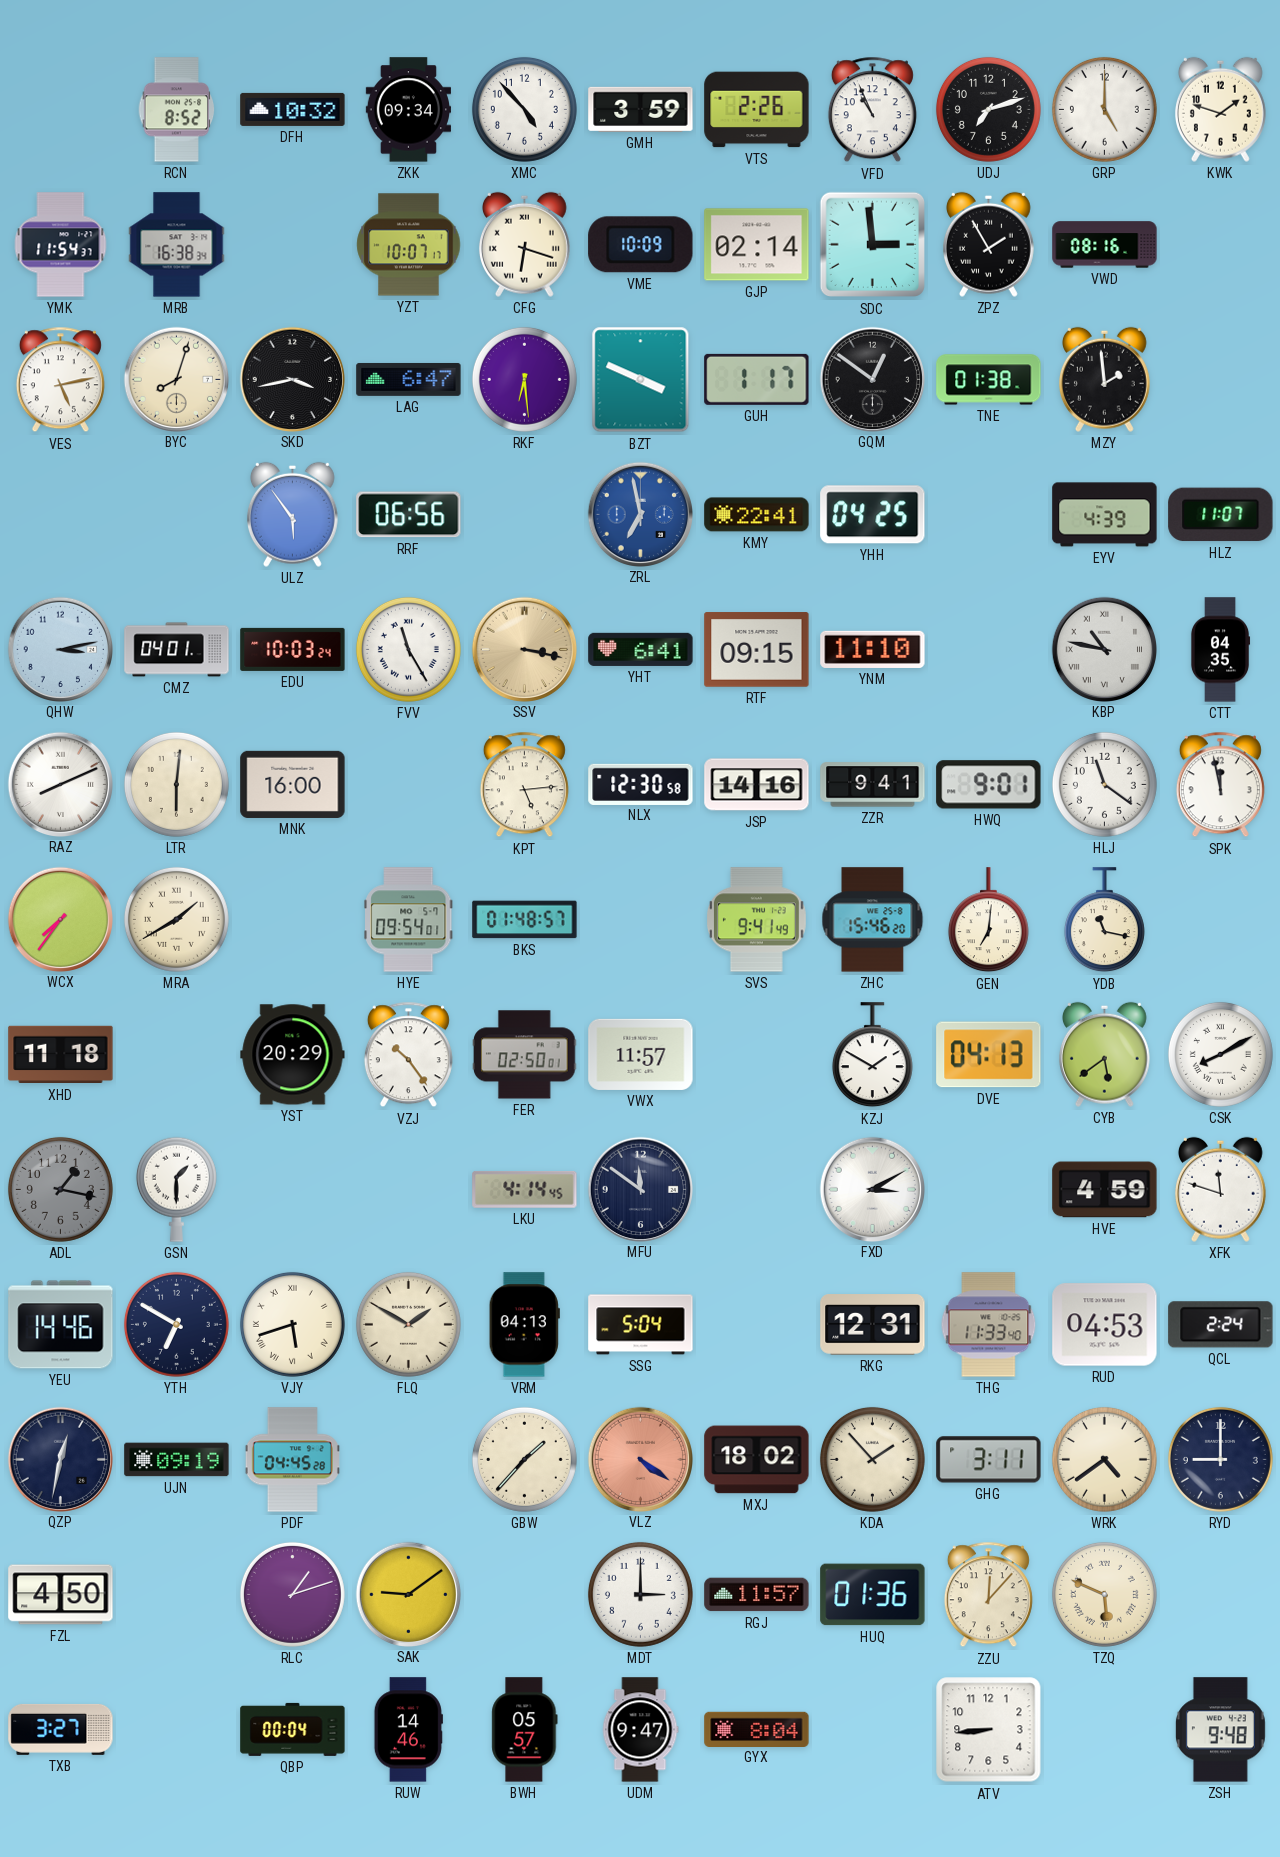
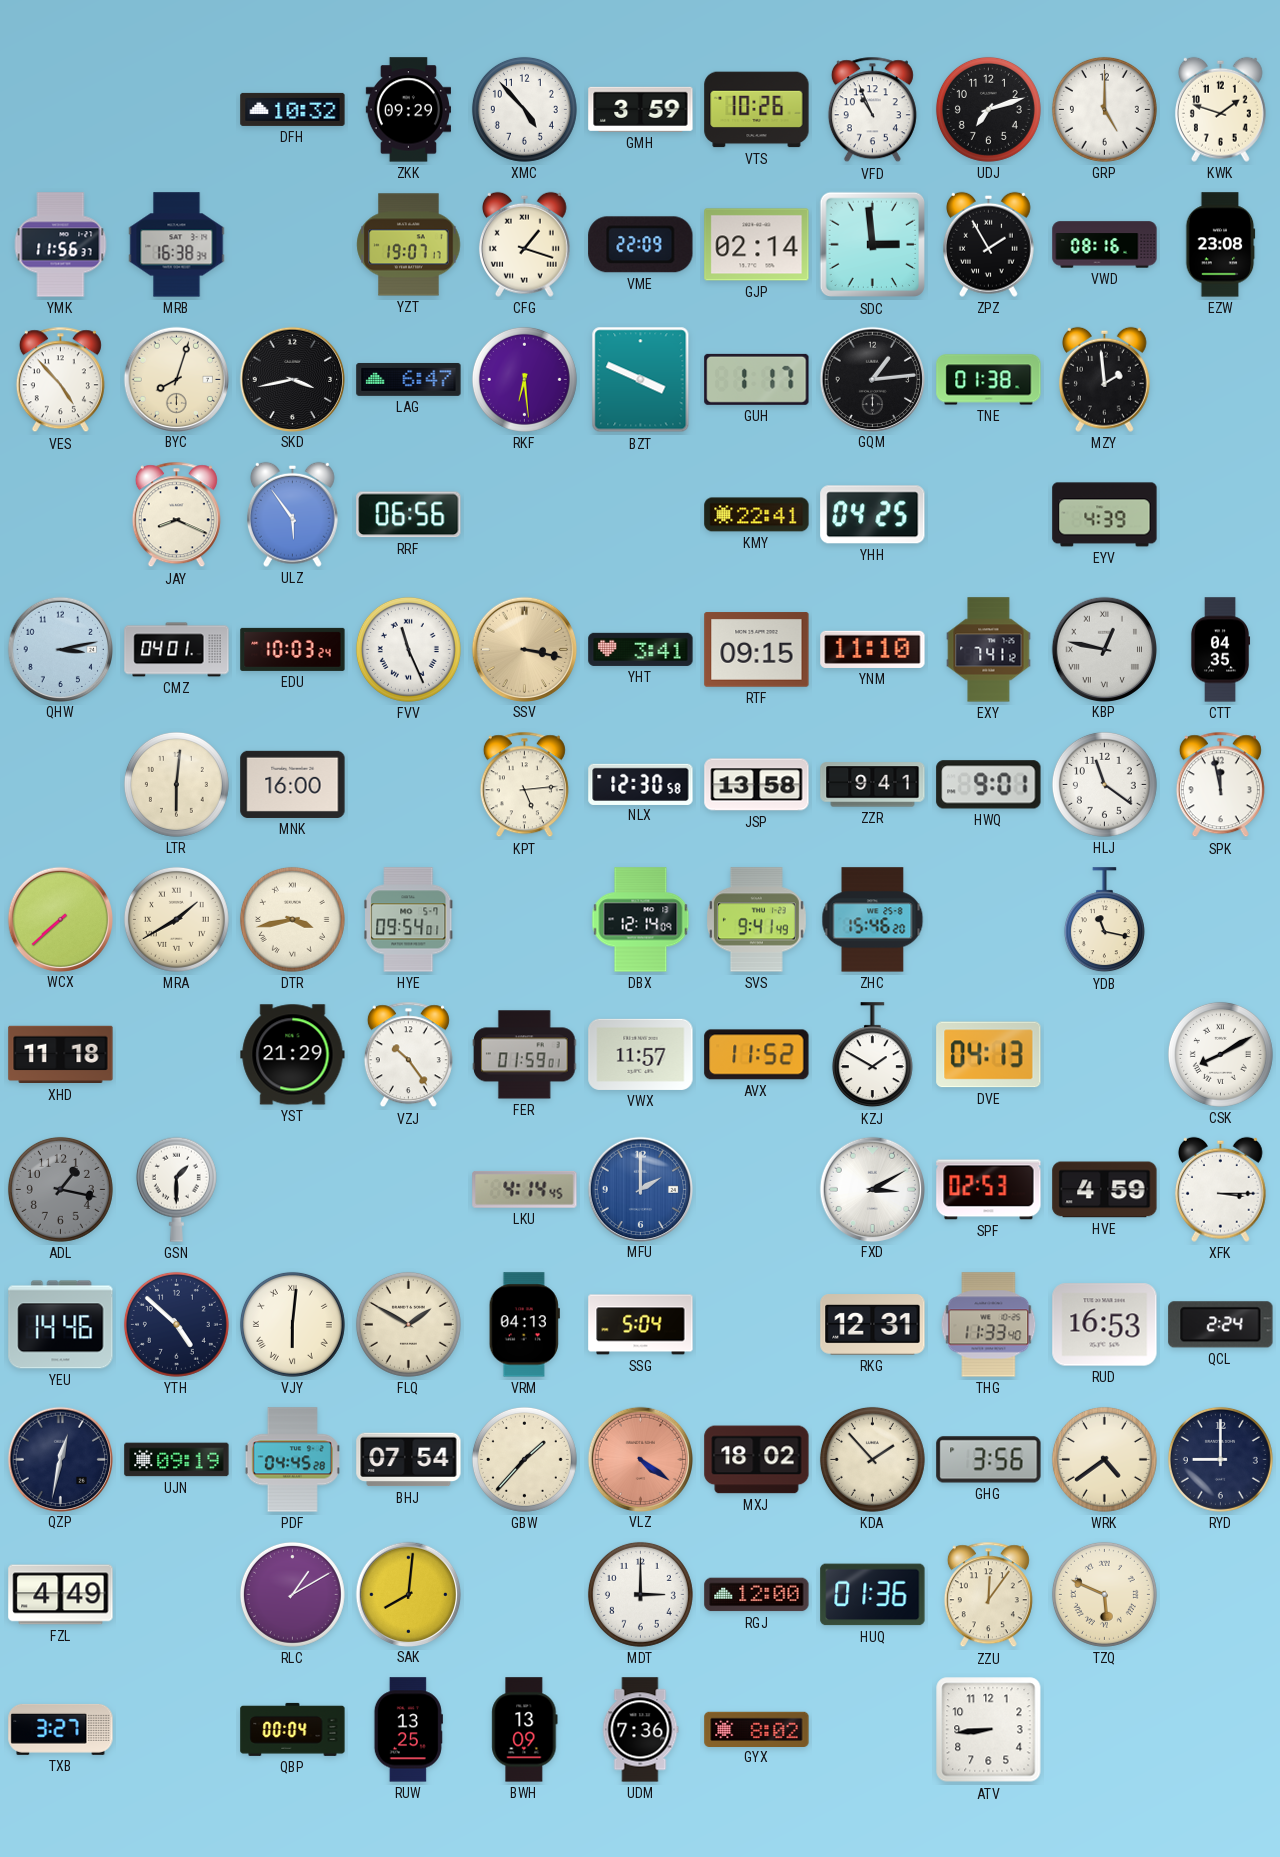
RCN: 8:52 -> none (177, 110)
ZKK: 09:34 -> 09:29 (408, 110)
VTS: 2:26 -> 10:26 (757, 110)
YMK: 11:54 -> 11:56 (61, 245)
YZT: 10:07 -> 19:07 (409, 245)
CFG: 6:18 -> 1:18 (524, 244)
VME: 10:09 -> 22:09 (641, 245)
EZW: none -> 23:08 (1220, 245)
VES: 5:13 -> 4:53 (60, 380)
GQM: 12:51 -> 1:14 (872, 379)
JAY: none -> 8:19 (176, 515)
ZRL: 6:58 -> none (640, 514)
HLZ: 11:07 -> none (1221, 515)
FVV: 11:25 -> 11:26 (408, 649)
YHT: 6:41 -> 3:41 (641, 649)
EXY: none -> 7:41 (989, 650)
KBP: 10:47 -> 12:47 (1104, 649)
RAZ: 8:11 -> none (60, 784)
JSP: 14:16 -> 13:58 (757, 785)
WCX: 7:36 -> 7:38 (60, 919)
DTR: none -> 3:43 (292, 919)
BKS: 01:48 -> none (525, 920)
DBX: none -> 12:14 (641, 920)
GEN: 7:01 -> none (988, 920)
YST: 20:29 -> 21:29 (293, 1055)
FER: 02:50 -> 01:59 (525, 1055)
AVX: none -> 11:52 (757, 1055)
CYB: 5:39 -> none (1104, 1054)
MFU: 11:51 -> 2:00 (640, 1189)
MFU dial: navy -> blue (640, 1189)
SPF: none -> 02:53 (989, 1190)
XFK: 11:48 -> 3:15 (1220, 1189)
YTH: 6:50 -> 4:52 (176, 1324)
VJY: 5:42 -> 6:01 (292, 1324)
RUD: 04:53 -> 16:53 (1105, 1325)
BHJ: none -> 07:54 (409, 1460)
GHG: 3:11 -> 3:56 (989, 1460)
FZL: 4:50 -> 4:49 (61, 1595)
RLC: 1:12 -> 1:10 (292, 1594)
SAK: 9:09 -> 8:01 (408, 1594)
RGJ: 11:57 -> 12:00 (757, 1595)
ZZU: 12:07 -> 12:06 (988, 1595)
RUW: 14:46 -> 13:25 (408, 1730)
BWH: 05:57 -> 13:09 (525, 1730)
UDM: 9:47 -> 7:36 (640, 1730)
GYX: 8:04 -> 8:02 (757, 1729)
ZSH: 9:48 -> none (1220, 1730)
